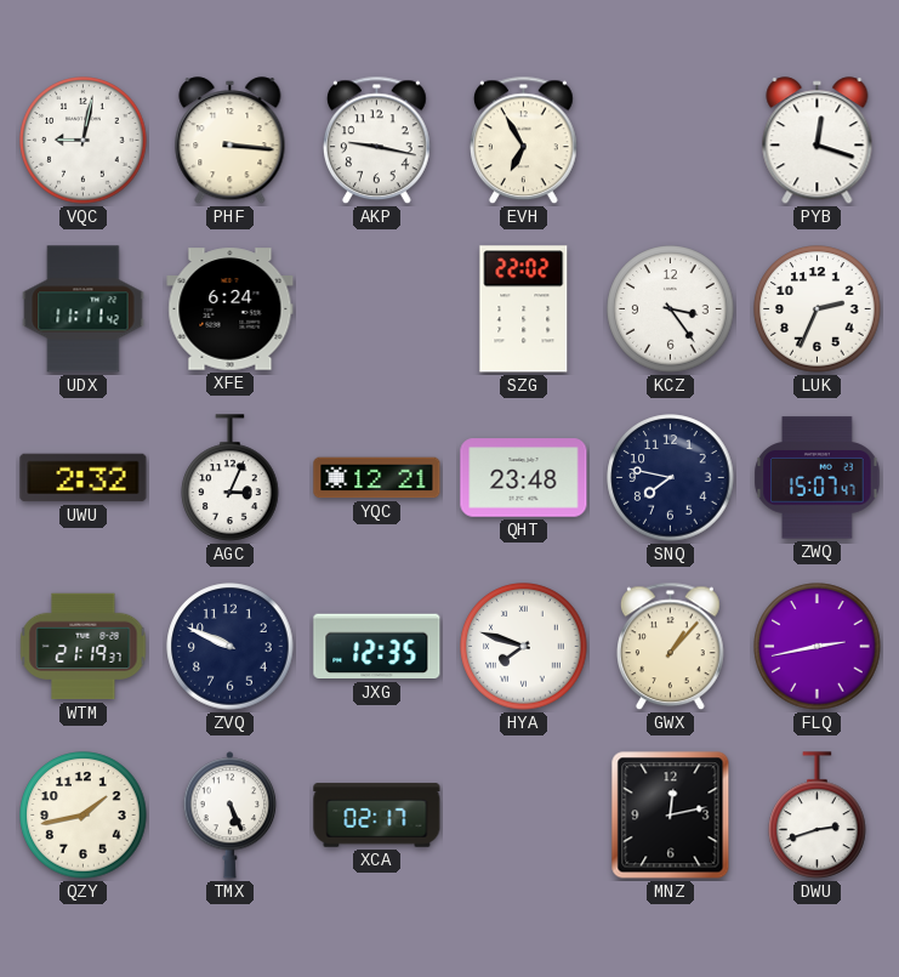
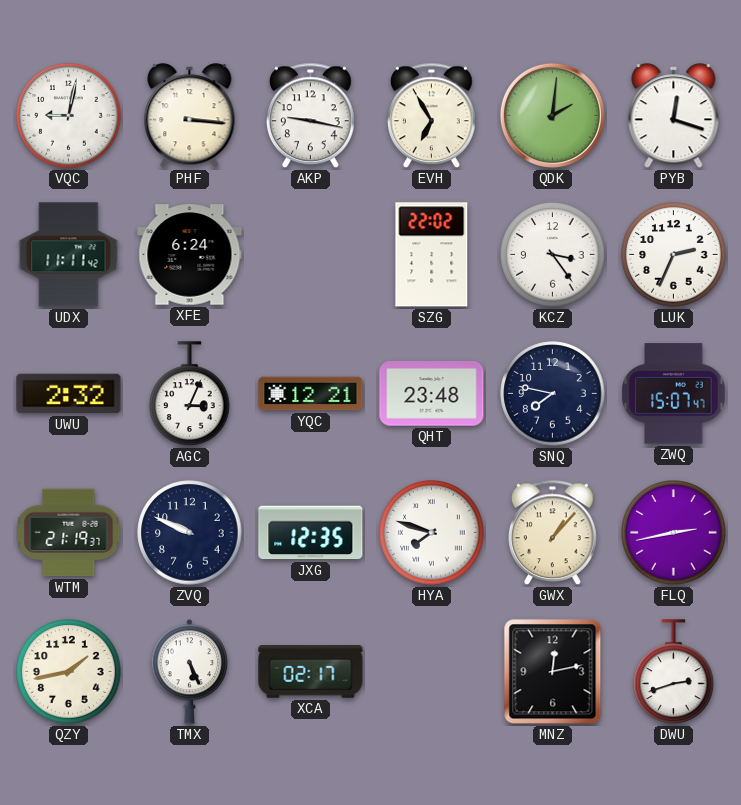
QDK: none -> 2:01 (552, 115)
